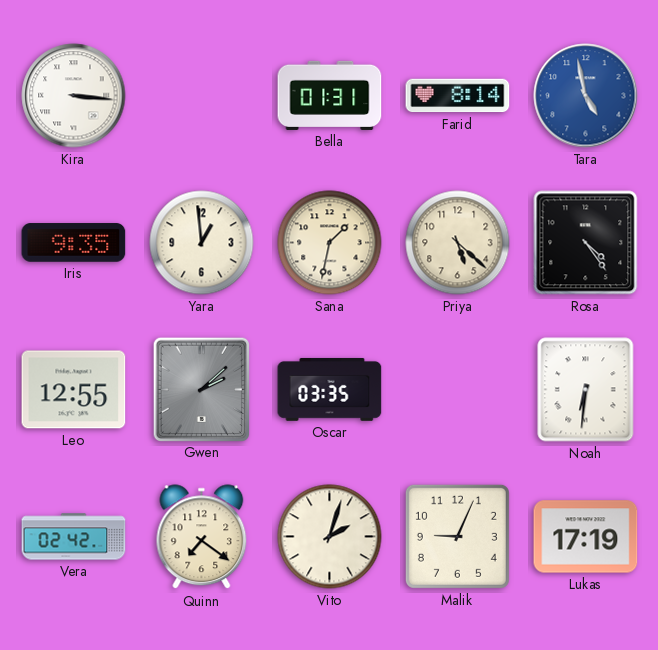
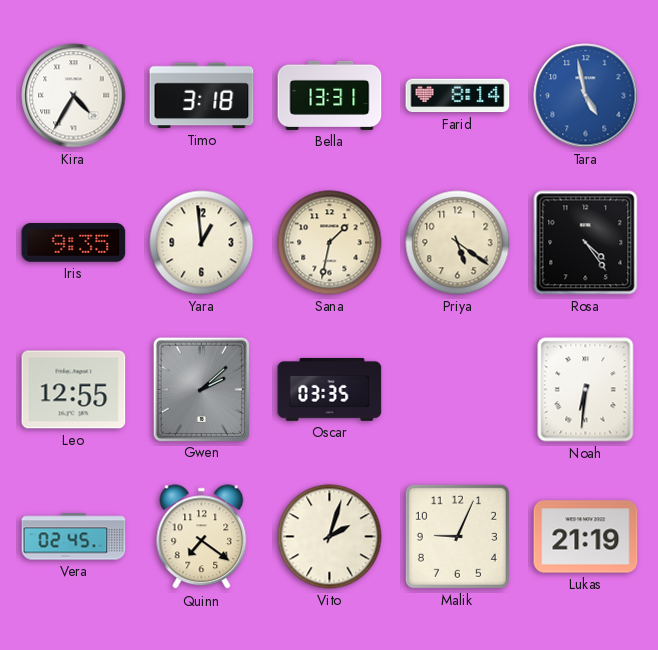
Kira: 3:16 -> 4:35 (74, 96)
Timo: none -> 3:18 (202, 96)
Bella: 01:31 -> 13:31 (330, 95)
Priya: 5:22 -> 5:21 (458, 243)
Vera: 02:42 -> 02:45 (74, 537)
Lukas: 17:19 -> 21:19 (586, 537)
